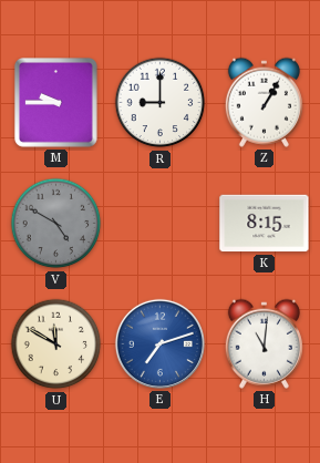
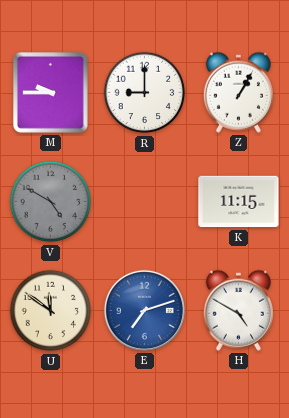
K: 8:15 -> 11:15 (239, 202)
U: 11:50 -> 11:51 (51, 311)
H: 11:01 -> 4:50 (238, 310)
